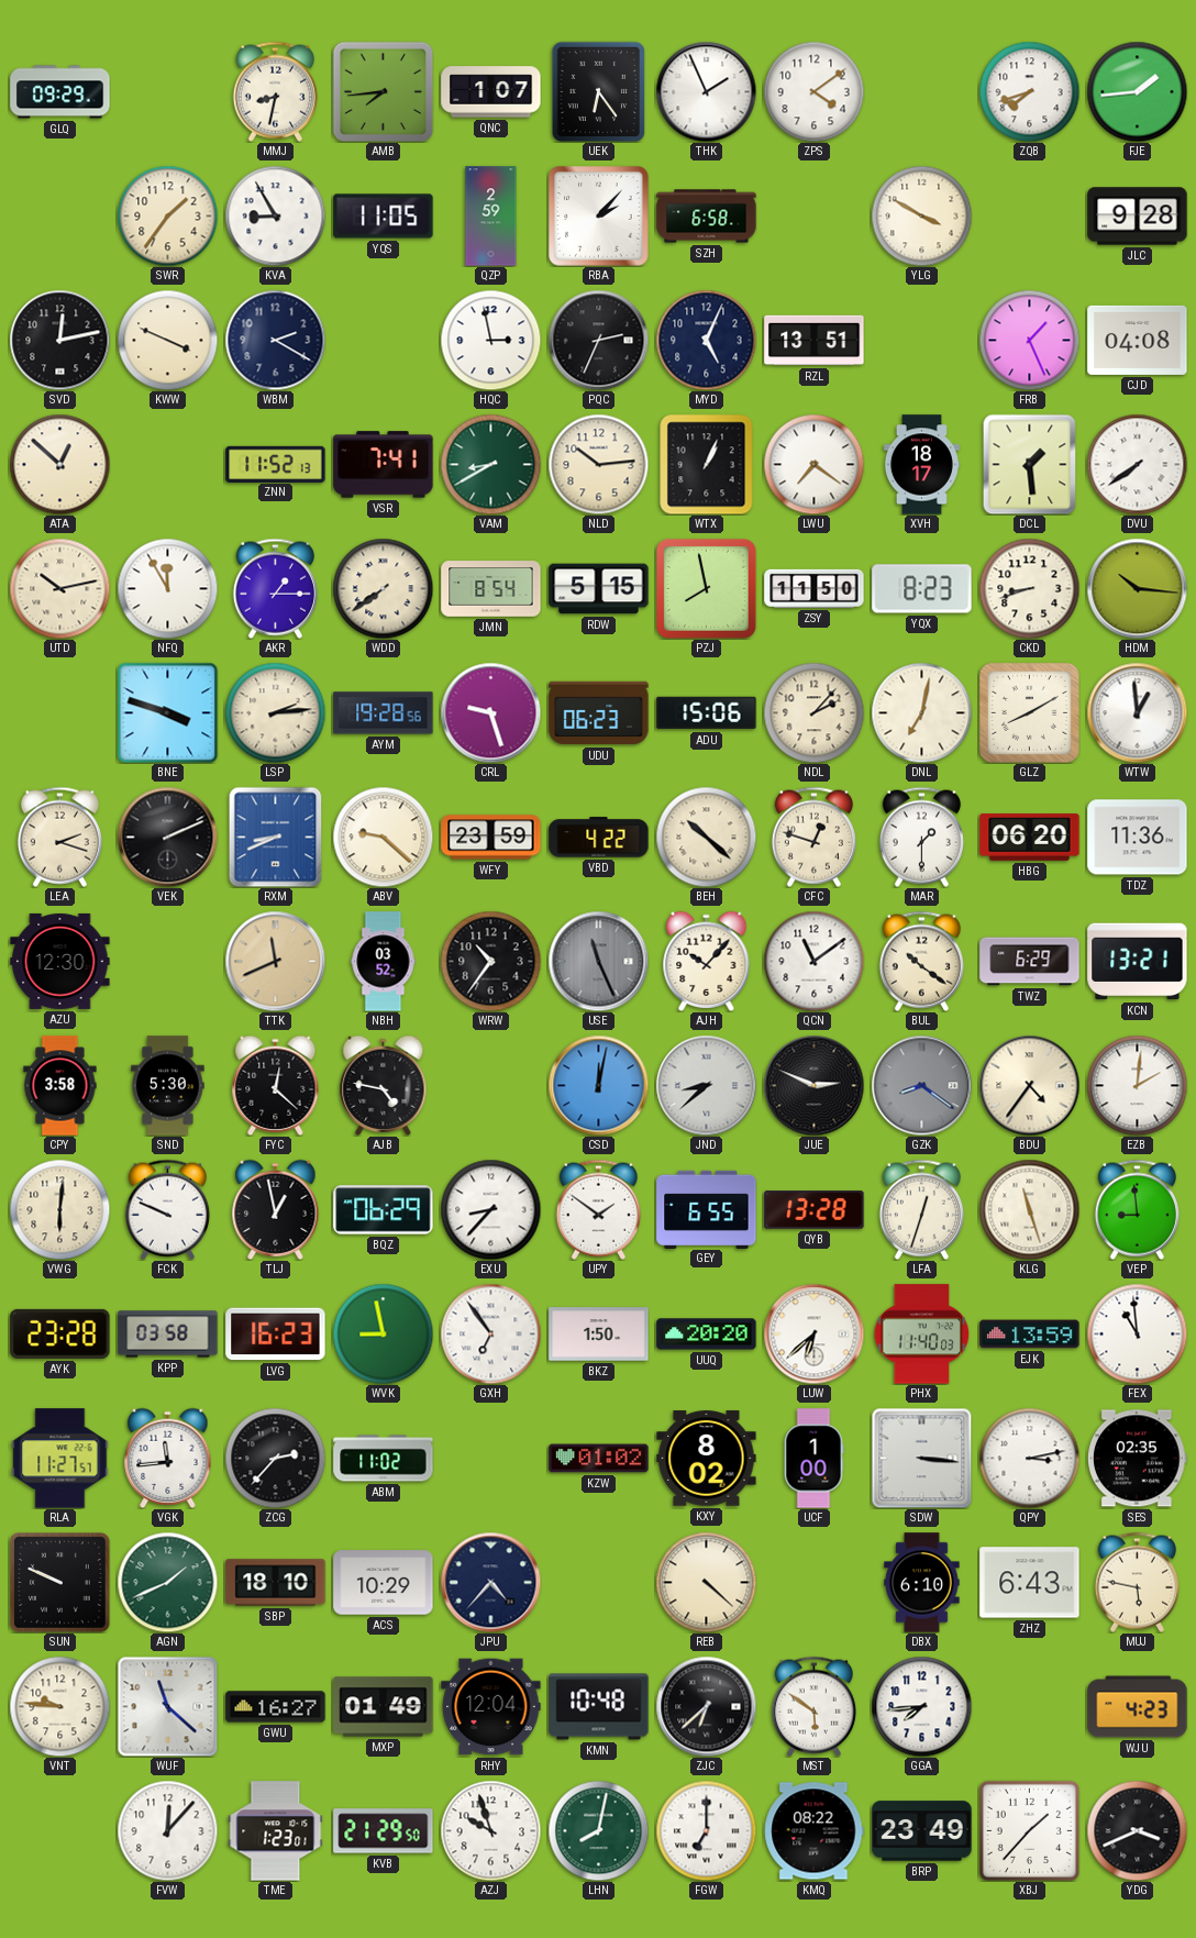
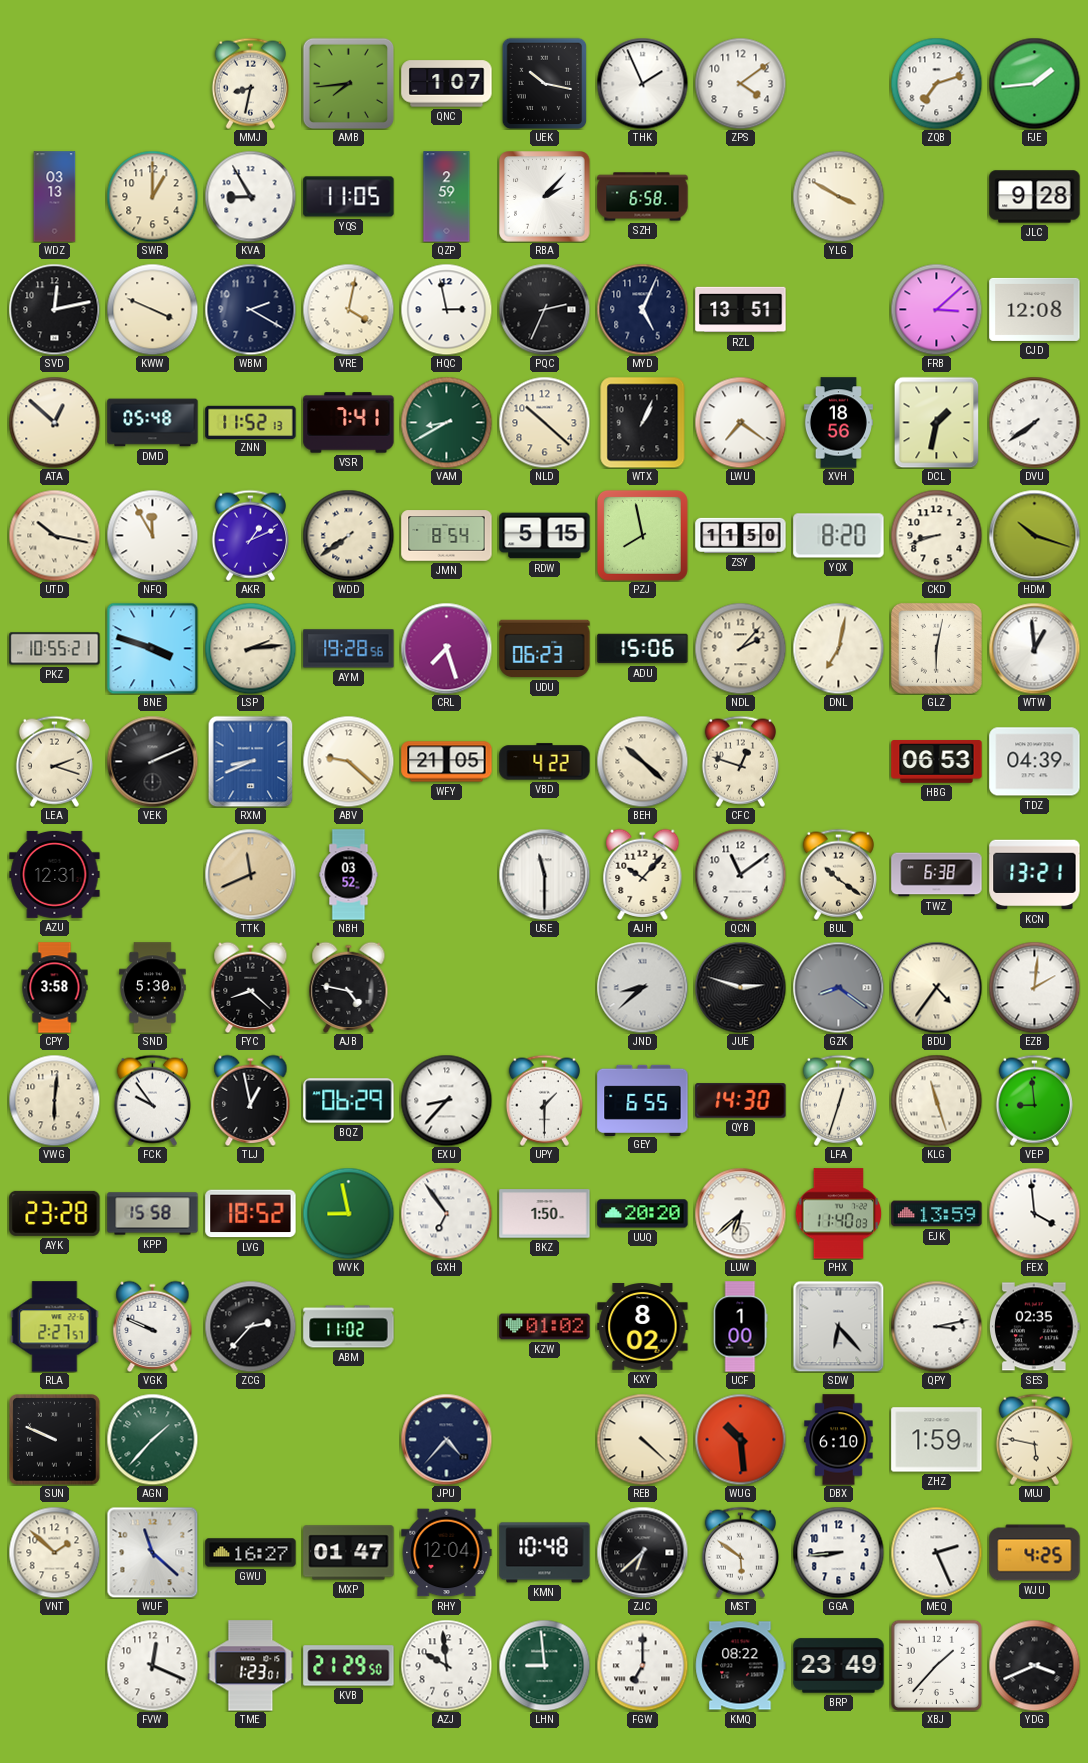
GLQ: 09:29 -> none (60, 92)
UEK: 6:24 -> 10:17 (545, 83)
ZQB: 7:42 -> 7:12 (936, 83)
WDZ: none -> 03:13 (55, 197)
SWR: 1:36 -> 1:00 (152, 196)
VRE: none -> 4:02 (348, 309)
FRB: 1:26 -> 3:08 (936, 309)
CJD: 04:08 -> 12:08 (1035, 309)
DMD: none -> 05:48 (153, 423)
NLD: 10:14 -> 10:22 (544, 422)
XVH: 18:17 -> 18:56 (838, 423)
DCL: 1:29 -> 1:32 (937, 422)
UTD: 10:13 -> 10:17 (54, 535)
AKR: 1:15 -> 1:11 (250, 535)
YQX: 8:23 -> 8:20 (839, 536)
HDM: 10:16 -> 10:18 (1034, 535)
PKZ: none -> 10:55 (55, 649)
CRL: 9:27 -> 7:27 (446, 648)
GLZ: 8:10 -> 6:02 (936, 648)
WFY: 23:59 -> 21:05 (447, 762)
MAR: 1:30 -> none (921, 837)
HBG: 06:20 -> 06:53 (937, 762)
TDZ: 11:36 -> 04:39 (1035, 762)
AZU: 12:30 -> 12:31 (55, 874)
WRW: 10:36 -> none (490, 961)
USE: 11:26 -> 11:30 (544, 874)
USE dial: grey -> white (544, 874)
TWZ: 6:29 -> 6:38 (937, 875)
FYC: 12:22 -> 8:22 (251, 987)
CSD: 12:02 -> none (598, 1085)
JUE: 2:49 -> 2:48 (740, 987)
FCK: 9:49 -> 9:54 (152, 1100)
UPY: 1:51 -> 1:30 (544, 1100)
QYB: 13:28 -> 14:30 (741, 1101)
KPP: 03:58 -> 15:58 (153, 1214)
LVG: 16:23 -> 18:52 (251, 1214)
FEX: 10:59 -> 3:59 (1034, 1213)
RLA: 11:27 -> 2:27 (55, 1327)
VGK: 11:44 -> 9:49 (153, 1326)
SDW: 3:16 -> 6:23 (838, 1326)
AGN: 1:41 -> 1:37 (152, 1439)
SBP: 18:10 -> none (276, 1583)
ACS: 10:29 -> none (384, 1583)
WUG: none -> 10:29 (740, 1439)
ZHZ: 6:43 -> 1:59 (937, 1440)
VNT: 9:46 -> 1:52 (54, 1552)
MXP: 01:49 -> 01:47 (349, 1553)
GGA: 7:44 -> 8:44 (838, 1552)
MEQ: none -> 2:26 (936, 1552)
WJU: 4:23 -> 4:25 (1035, 1553)
FVW: 12:07 -> 12:19 (152, 1665)
AZJ: 9:57 -> 9:59 (446, 1665)
LHN: 8:02 -> 8:59 (544, 1665)
